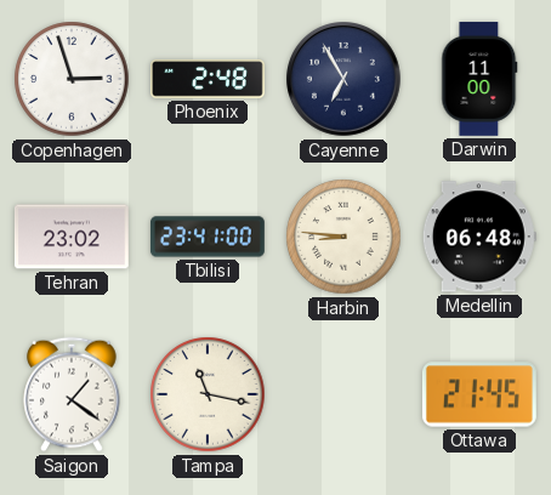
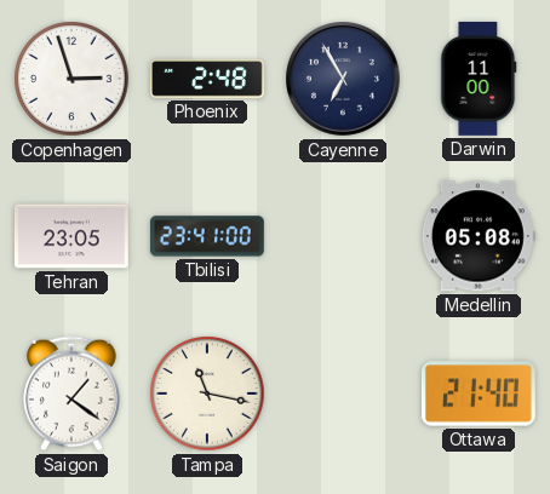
Tehran: 23:02 -> 23:05 (71, 236)
Harbin: 8:46 -> none (343, 237)
Medellin: 06:48 -> 05:08 (479, 236)
Ottawa: 21:45 -> 21:40 (479, 394)
